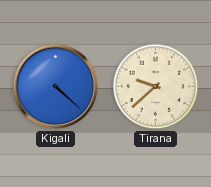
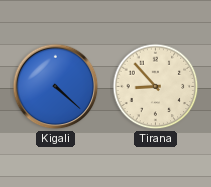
Tirana: 9:38 -> 8:53 (156, 87)
